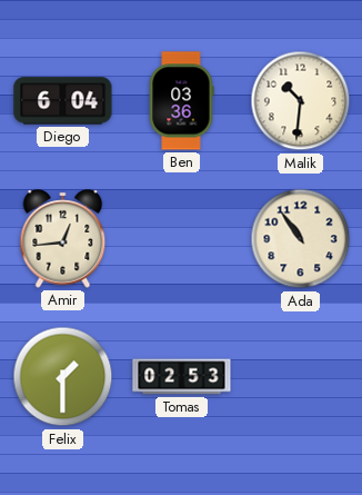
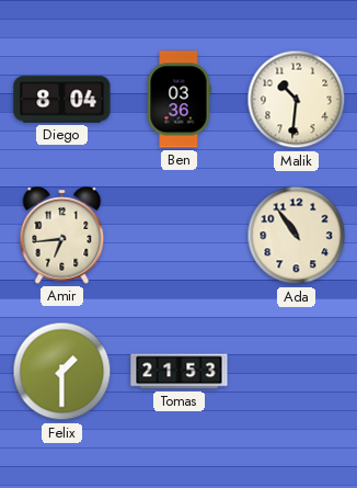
Diego: 6:04 -> 8:04 (62, 100)
Amir: 12:44 -> 6:44 (62, 236)
Tomas: 02:53 -> 21:53 (180, 372)
